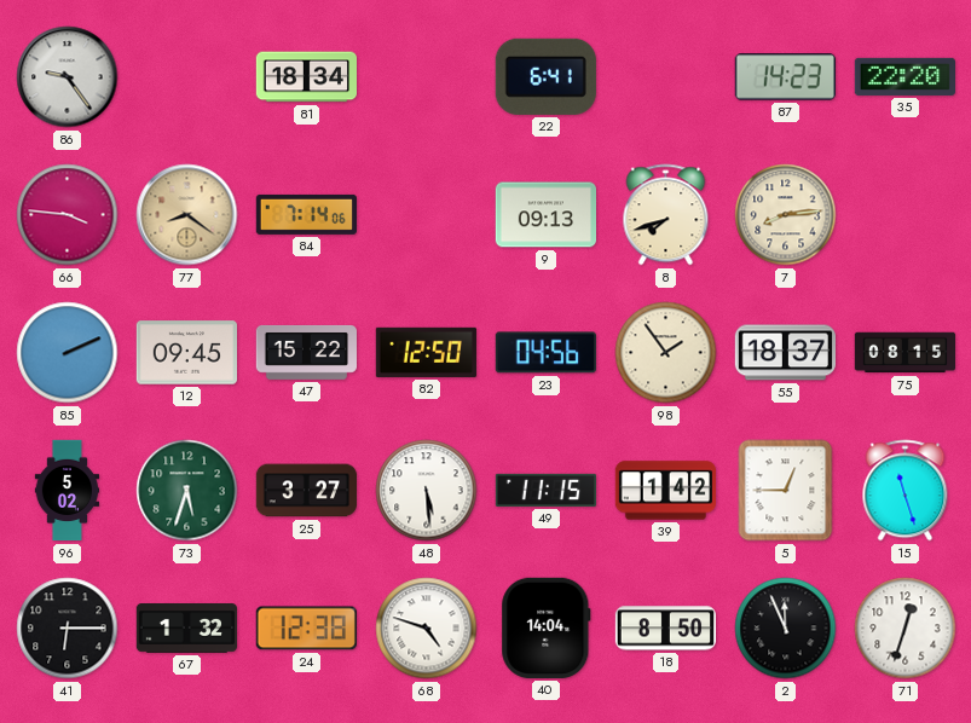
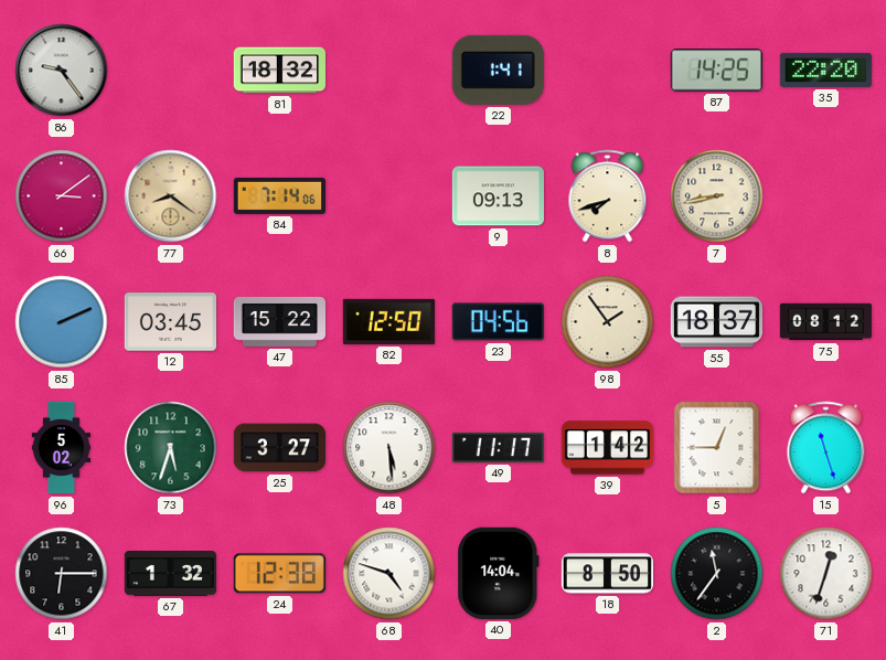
81: 18:34 -> 18:32 (279, 71)
22: 6:41 -> 1:41 (498, 70)
87: 14:23 -> 14:25 (716, 71)
66: 3:46 -> 3:09 (62, 196)
7: 8:14 -> 8:43 (717, 196)
12: 09:45 -> 03:45 (170, 322)
75: 08:15 -> 08:12 (825, 322)
49: 11:15 -> 11:17 (498, 447)
2: 11:56 -> 11:36 (717, 574)
